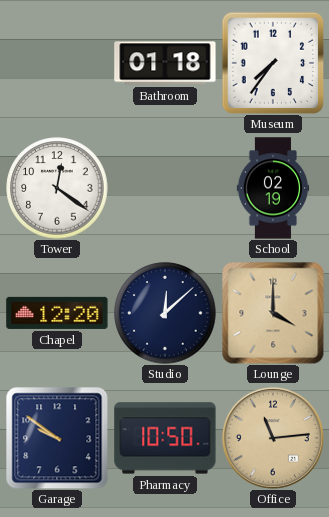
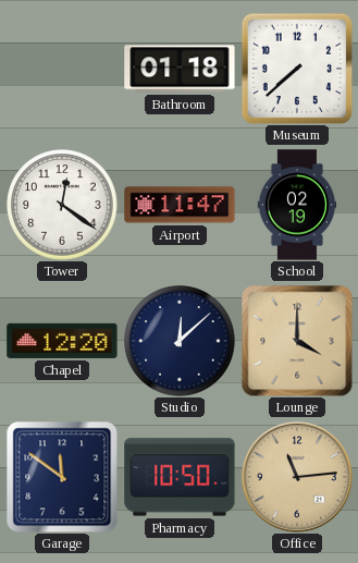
Museum: 7:36 -> 7:38 (297, 69)
Airport: none -> 11:47 (180, 205)
Garage: 9:51 -> 11:51 (62, 477)
